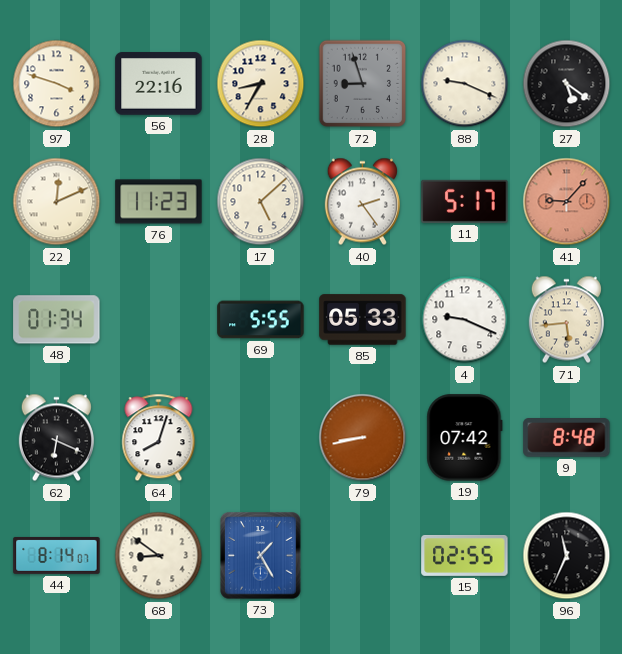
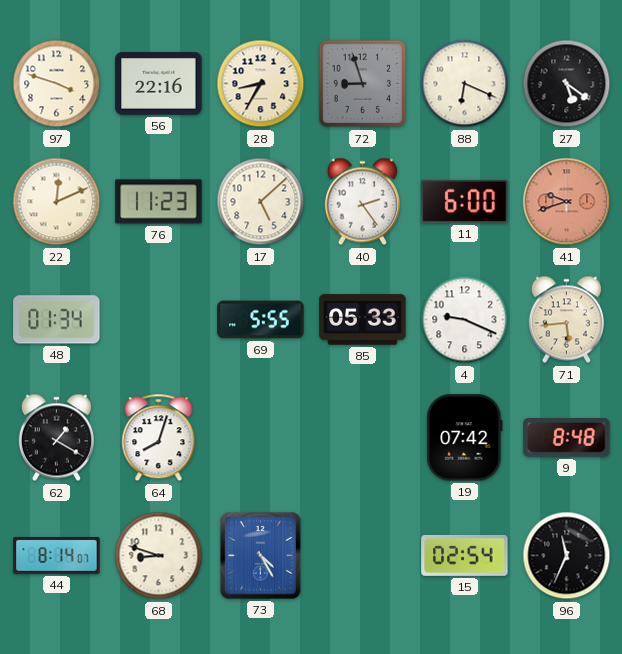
88: 9:19 -> 6:19 (465, 84)
11: 5:17 -> 6:00 (465, 201)
41: 9:07 -> 9:42 (567, 202)
62: 6:19 -> 1:20 (56, 438)
79: 8:43 -> none (363, 438)
68: 8:51 -> 8:48 (159, 556)
73: 1:25 -> 4:25 (261, 556)
15: 02:55 -> 02:54 (465, 555)
